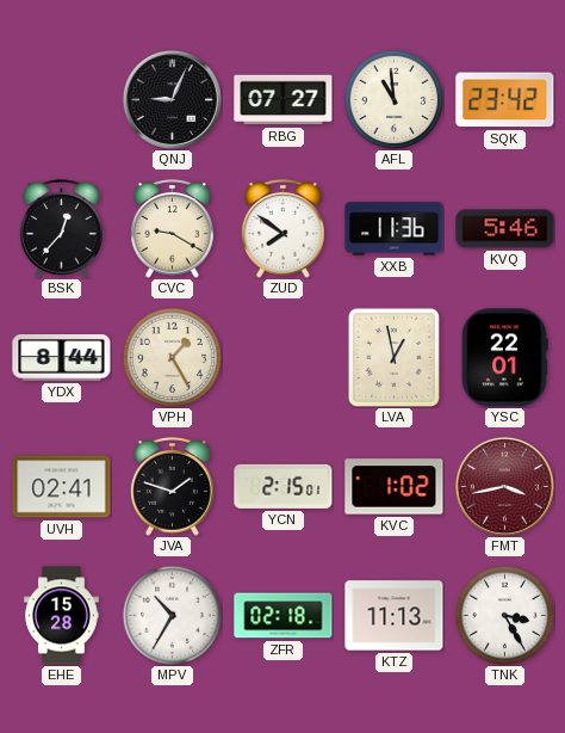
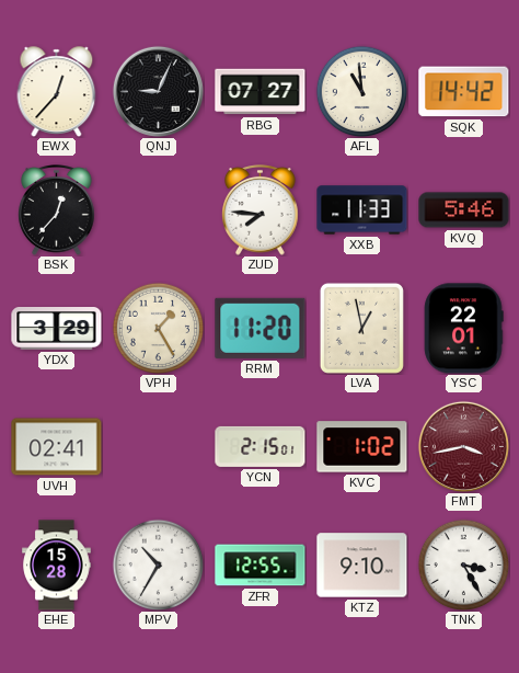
EWX: none -> 12:37 (57, 92)
SQK: 23:42 -> 14:42 (464, 92)
CVC: 9:20 -> none (173, 229)
ZUD: 7:51 -> 7:46 (261, 210)
XXB: 11:36 -> 11:33 (362, 210)
YDX: 8:44 -> 3:29 (57, 329)
RRM: none -> 11:20 (261, 328)
JVA: 1:48 -> none (173, 487)
ZFR: 02:18 -> 12:55 (261, 566)
KTZ: 11:13 -> 9:10 (362, 566)
